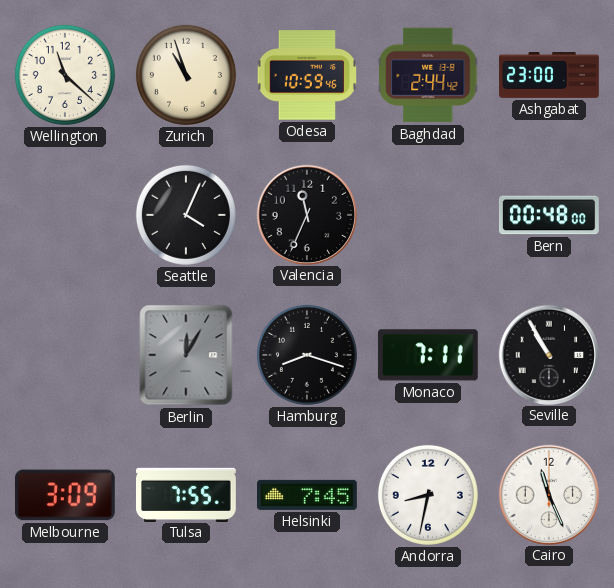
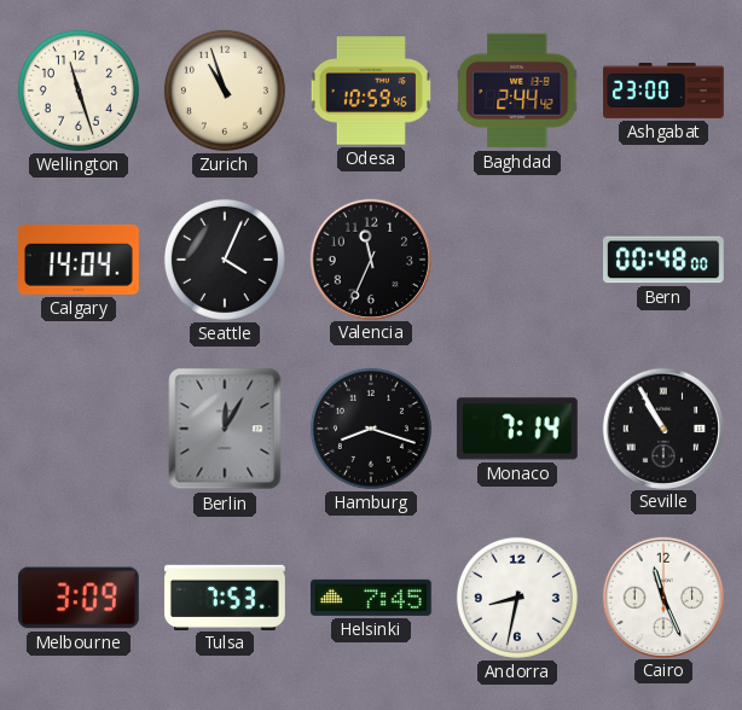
Wellington: 11:22 -> 11:27 (79, 91)
Calgary: none -> 14:04 (80, 260)
Monaco: 7:11 -> 7:14 (517, 429)
Tulsa: 7:55 -> 7:53 (226, 596)
